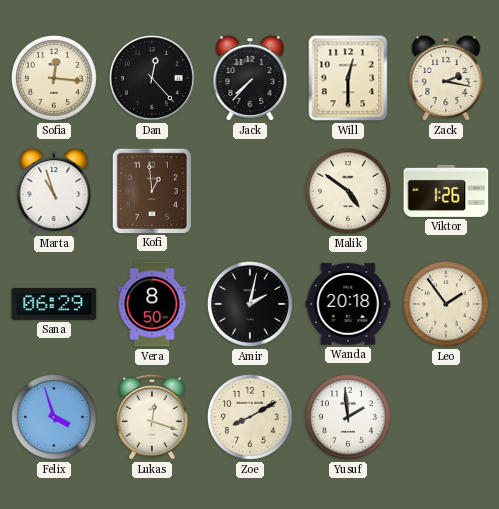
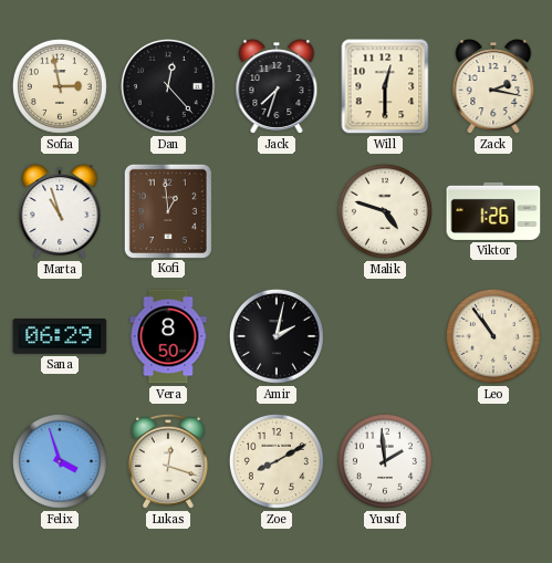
Sofia: 12:16 -> 2:58 (60, 86)
Jack: 7:37 -> 7:33 (277, 86)
Malik: 4:51 -> 4:48 (385, 211)
Wanda: 20:18 -> none (348, 304)
Leo: 1:54 -> 10:54 (493, 336)
